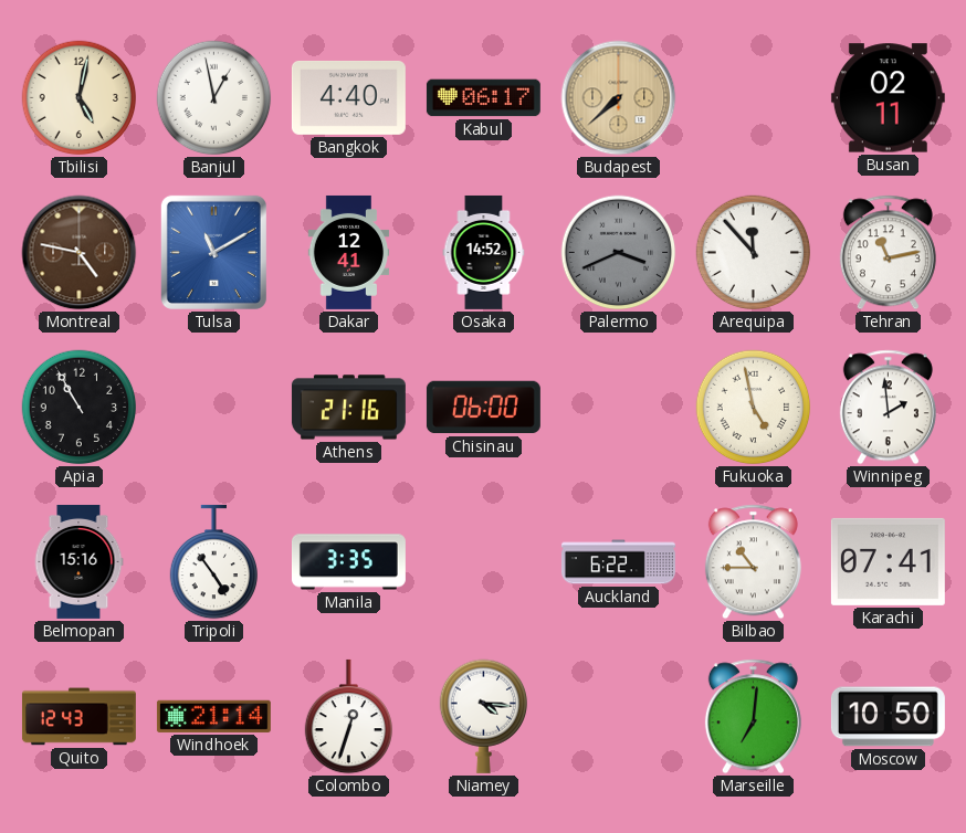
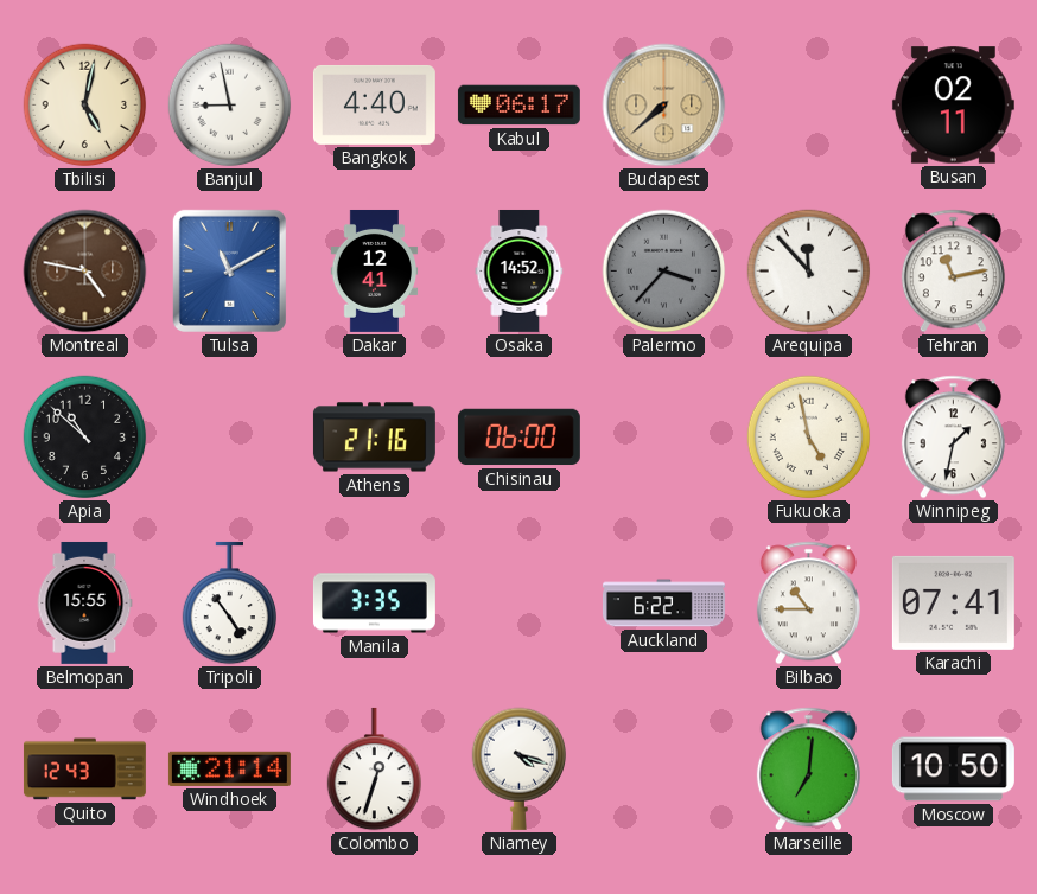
Banjul: 12:58 -> 8:58 (230, 106)
Palermo: 3:41 -> 3:37 (664, 272)
Apia: 10:55 -> 10:52 (85, 438)
Winnipeg: 1:59 -> 1:32 (953, 438)
Belmopan: 15:16 -> 15:55 (84, 602)
Niamey: 4:16 -> 4:18 (518, 768)
